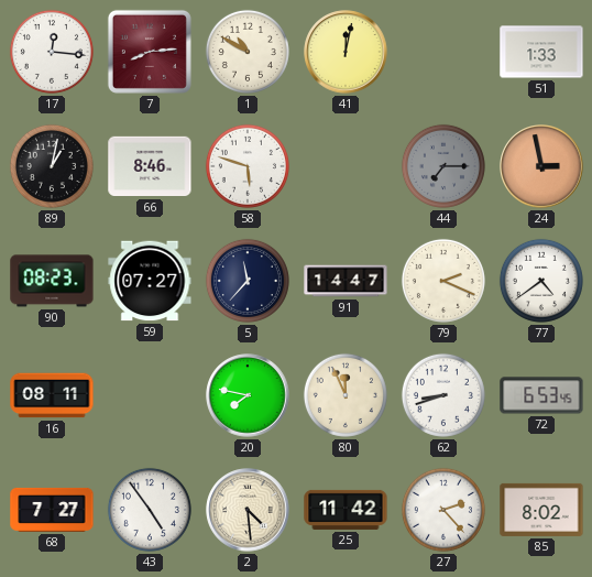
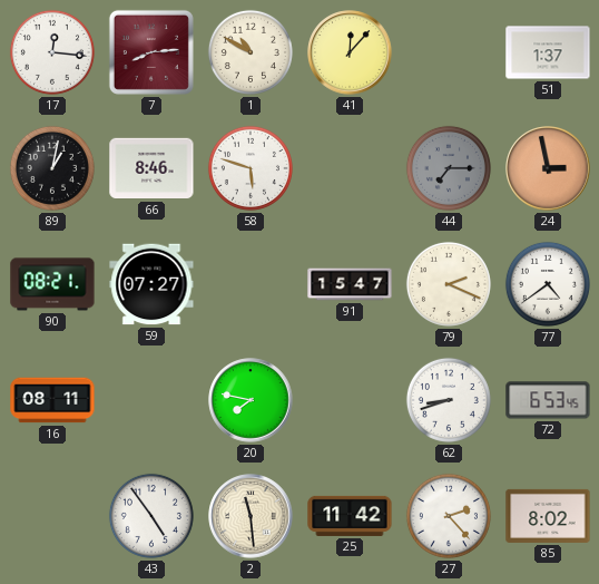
41: 12:02 -> 12:07 (350, 52)
51: 1:33 -> 1:37 (548, 52)
90: 08:23 -> 08:21 (52, 284)
5: 11:37 -> none (248, 281)
91: 14:47 -> 15:47 (350, 284)
80: 11:56 -> none (346, 395)
68: 7:27 -> none (52, 510)
2: 4:29 -> 11:29 (251, 516)
